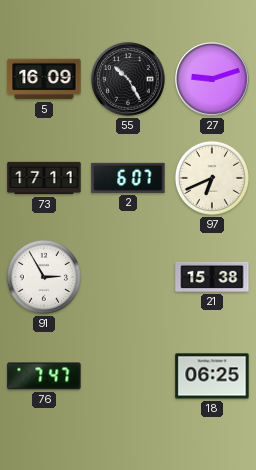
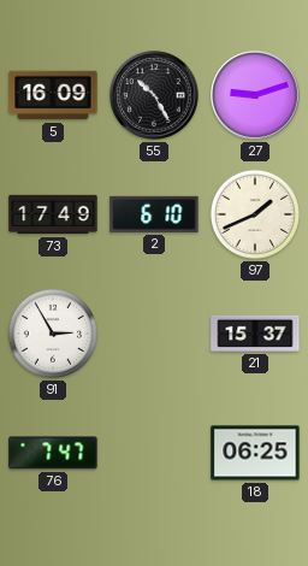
73: 17:11 -> 17:49 (53, 214)
2: 6:07 -> 6:10 (154, 214)
97: 6:41 -> 1:41 (255, 214)
21: 15:38 -> 15:37 (255, 334)
